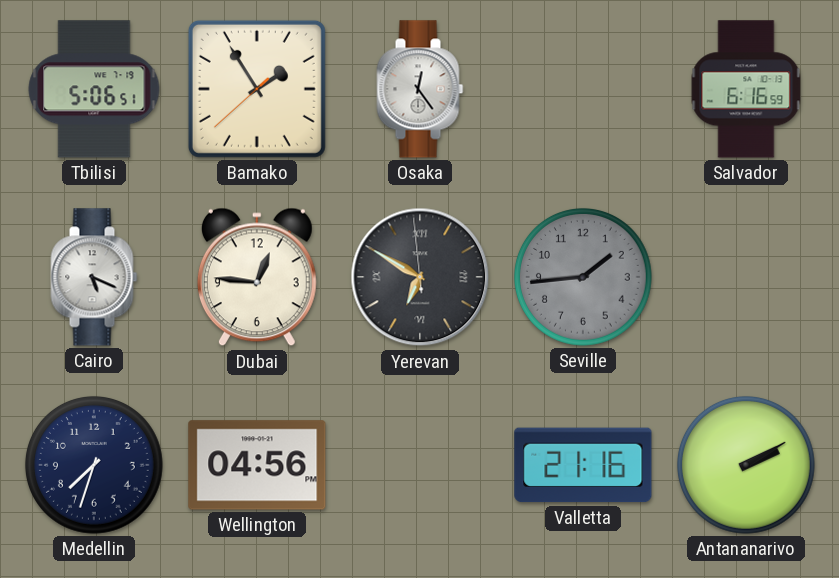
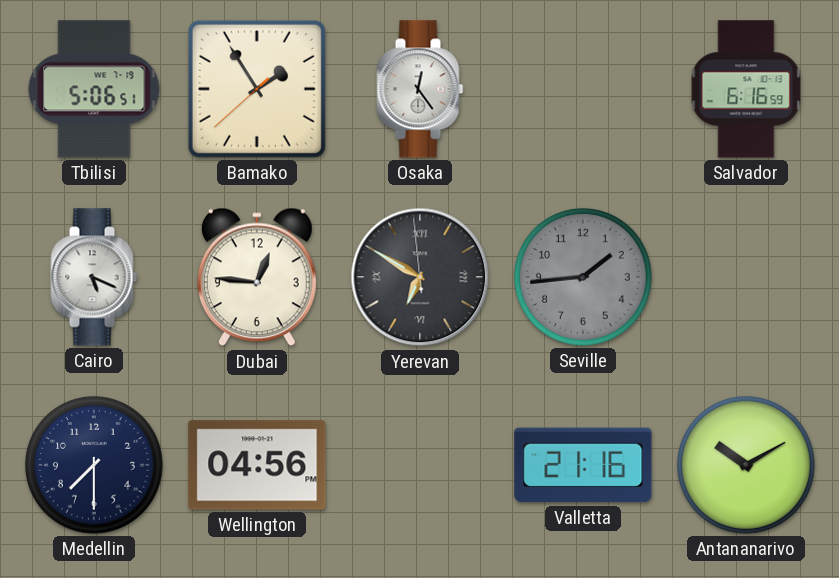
Medellin: 7:33 -> 7:30 (94, 465)
Antananarivo: 2:10 -> 10:10 (746, 465)
